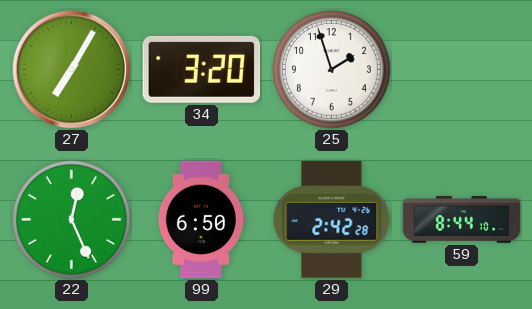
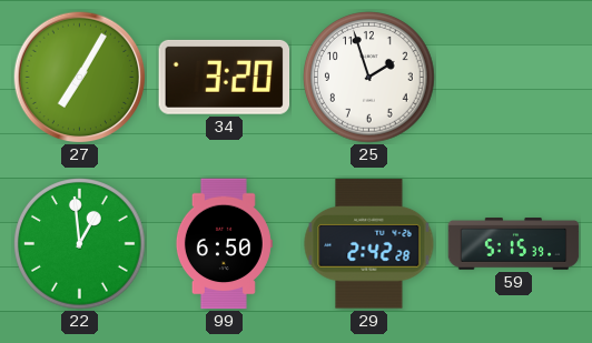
22: 12:26 -> 12:59 (80, 244)
59: 8:44 -> 5:15 (514, 244)
